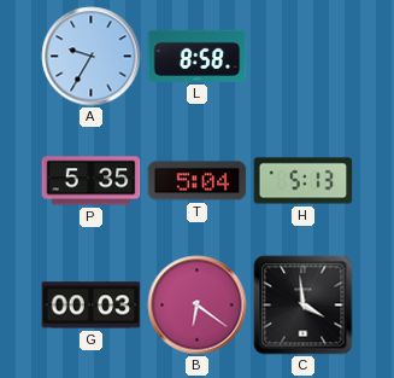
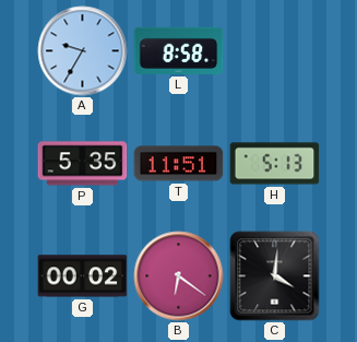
T: 5:04 -> 11:51 (179, 164)
G: 00:03 -> 00:02 (83, 276)
C: 3:59 -> 4:01 (275, 276)
